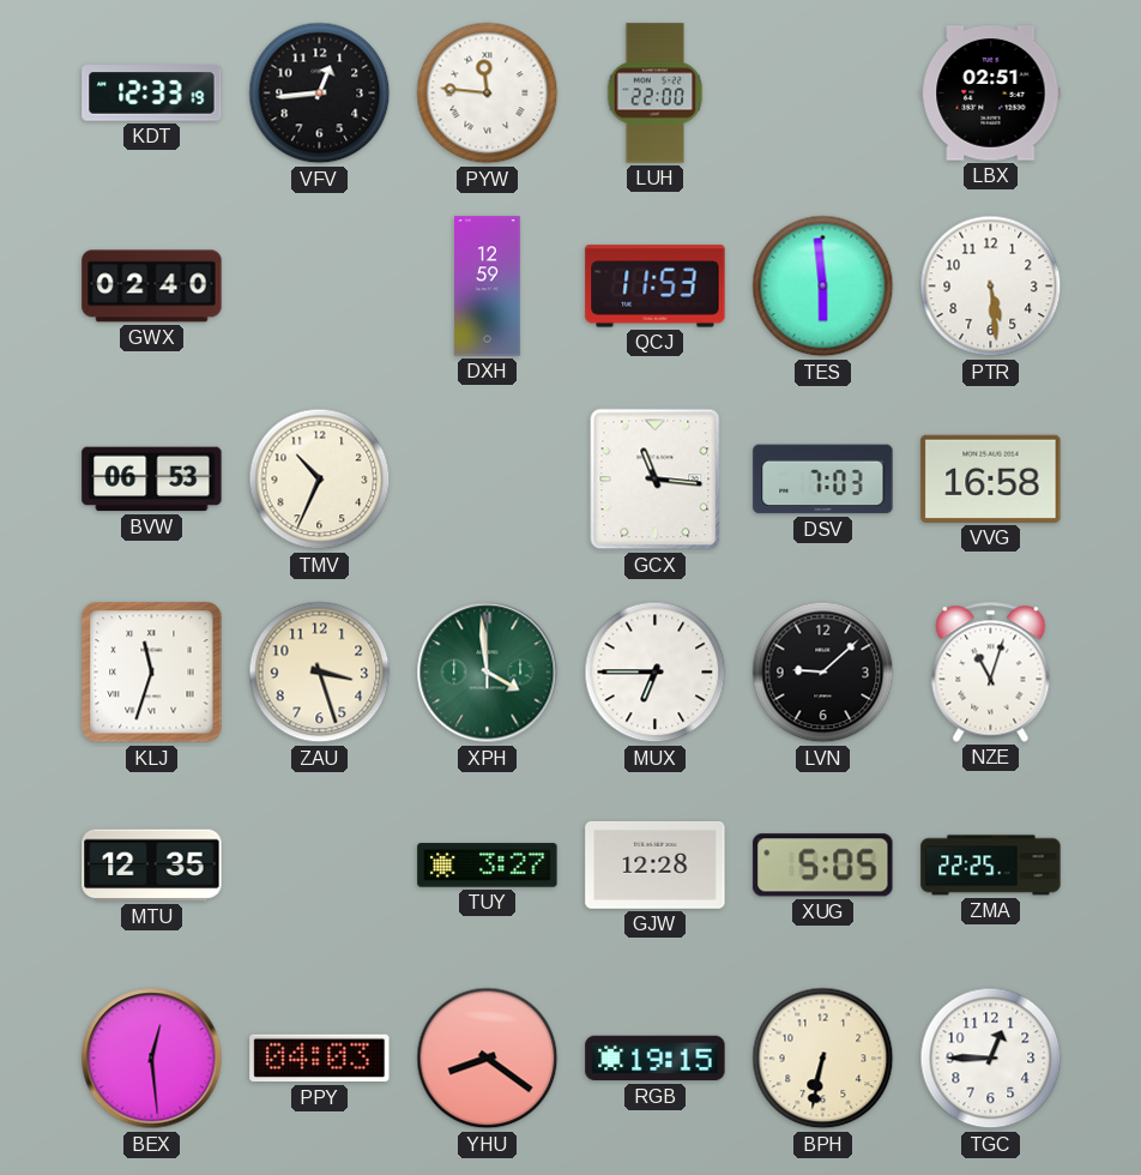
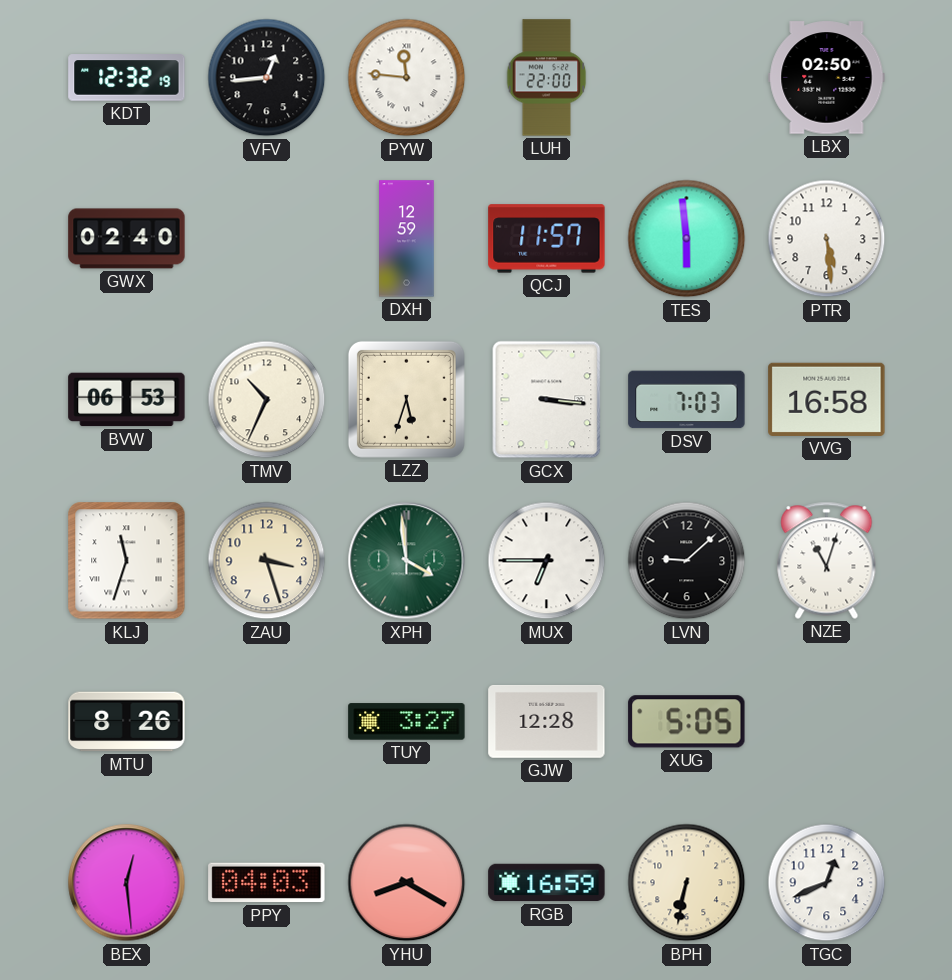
KDT: 12:33 -> 12:32 (127, 78)
LBX: 02:51 -> 02:50 (827, 78)
QCJ: 11:53 -> 11:57 (547, 239)
LZZ: none -> 5:33 (406, 399)
GCX: 11:16 -> 3:16 (547, 400)
MTU: 12:35 -> 8:26 (127, 722)
ZMA: 22:25 -> none (991, 866)
YHU: 8:21 -> 8:20 (407, 883)
RGB: 19:15 -> 16:59 (547, 883)
TGC: 12:45 -> 12:41 (827, 883)
